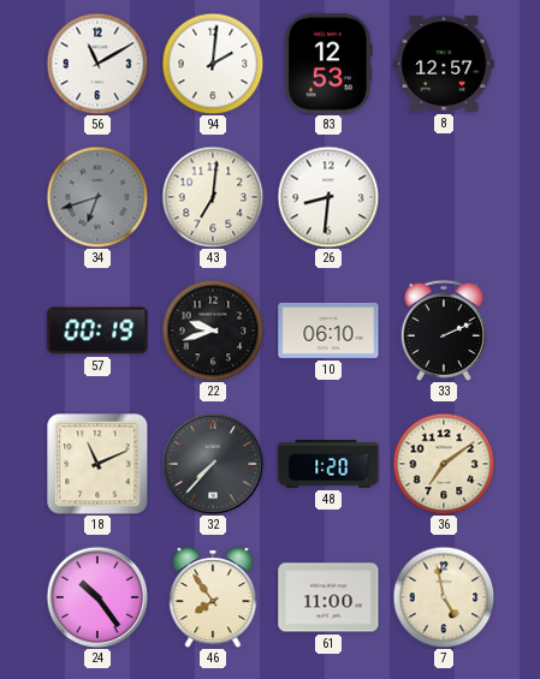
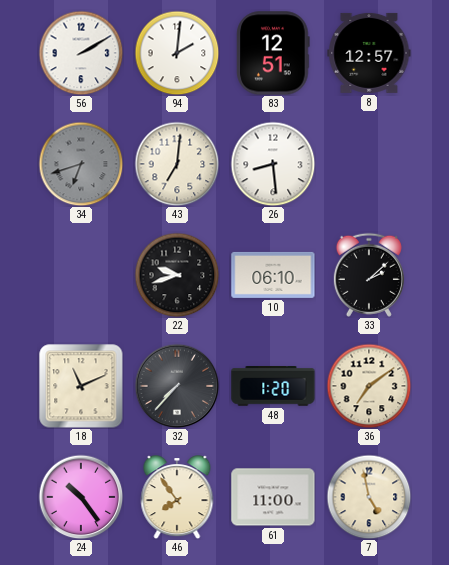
56: 11:10 -> 2:10 (81, 53)
83: 12:53 -> 12:51 (273, 53)
26: 8:31 -> 8:29 (273, 164)
57: 00:19 -> none (97, 330)
33: 2:11 -> 2:08 (369, 275)
